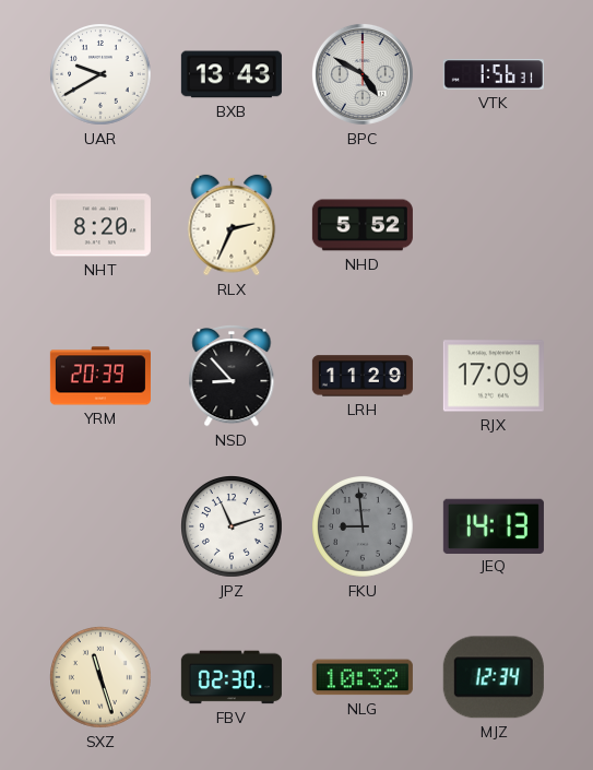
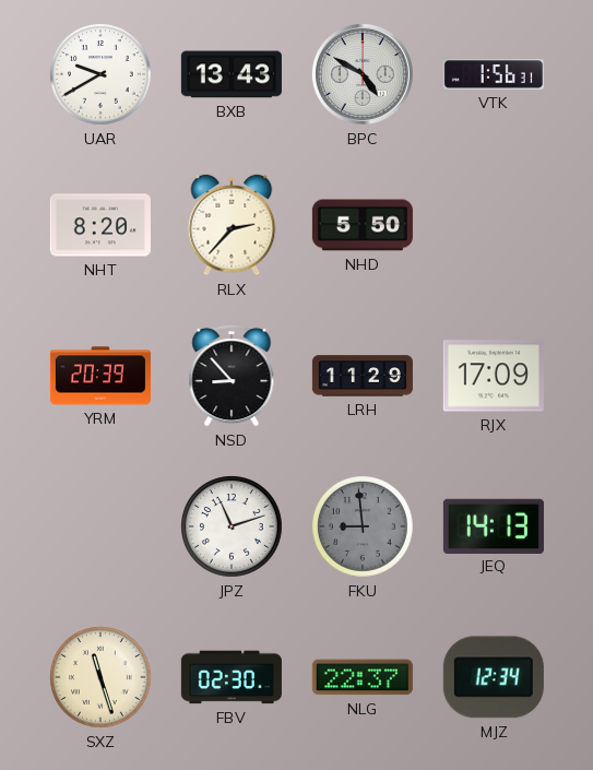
RLX: 2:34 -> 2:37 (232, 225)
NHD: 5:52 -> 5:50 (363, 225)
NLG: 10:32 -> 22:37 (363, 677)
